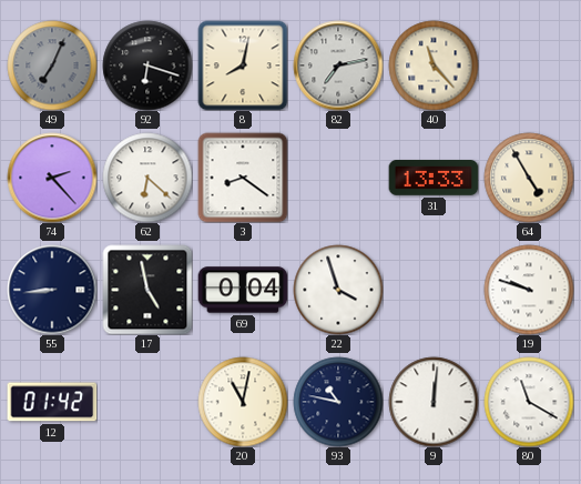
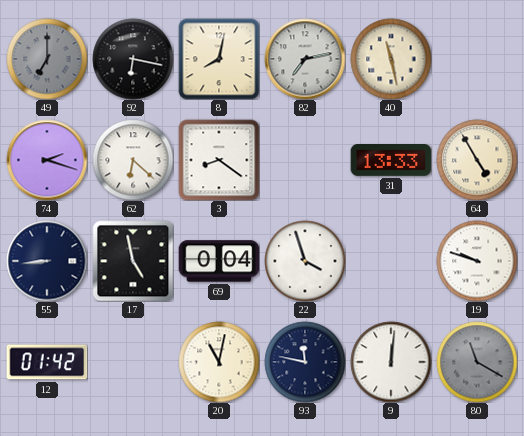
49: 7:04 -> 7:00 (47, 59)
92: 6:18 -> 6:17 (133, 59)
40: 11:23 -> 11:28 (391, 59)
74: 2:23 -> 2:18 (47, 160)
93: 10:47 -> 11:47 (305, 362)
80 dial: white -> grey (477, 362)
